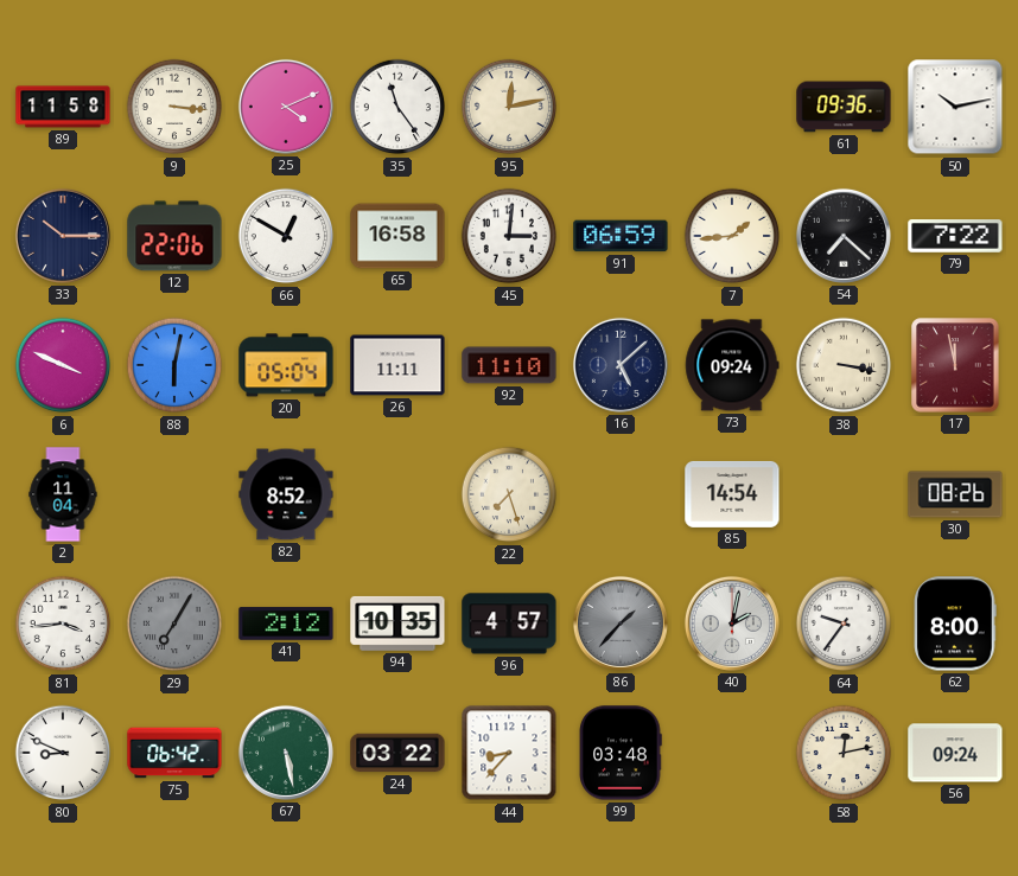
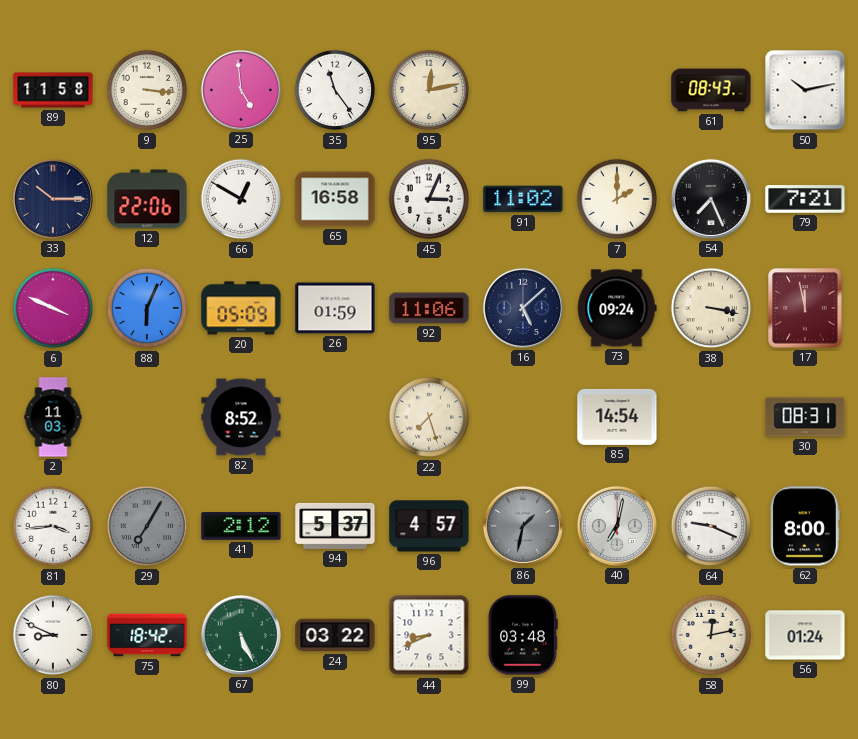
25: 4:11 -> 4:59 (241, 90)
61: 09:36 -> 08:43 (711, 90)
45: 3:01 -> 3:04 (429, 199)
91: 06:59 -> 11:02 (523, 199)
7: 1:44 -> 2:00 (617, 199)
54: 7:22 -> 7:26 (711, 199)
79: 7:22 -> 7:21 (805, 199)
88: 6:02 -> 6:04 (147, 308)
20: 05:04 -> 05:09 (241, 308)
26: 11:11 -> 01:59 (335, 308)
92: 11:10 -> 11:06 (429, 308)
2: 11:04 -> 11:03 (53, 417)
30: 08:26 -> 08:31 (805, 417)
94: 10:35 -> 5:37 (335, 526)
86: 1:37 -> 1:32 (523, 526)
40: 2:02 -> 7:02 (617, 526)
64: 9:36 -> 9:19 (711, 526)
75: 06:42 -> 18:42 (147, 635)
67: 5:28 -> 5:26 (241, 635)
44: 8:37 -> 8:41 (429, 635)
56: 09:24 -> 01:24 (805, 635)
